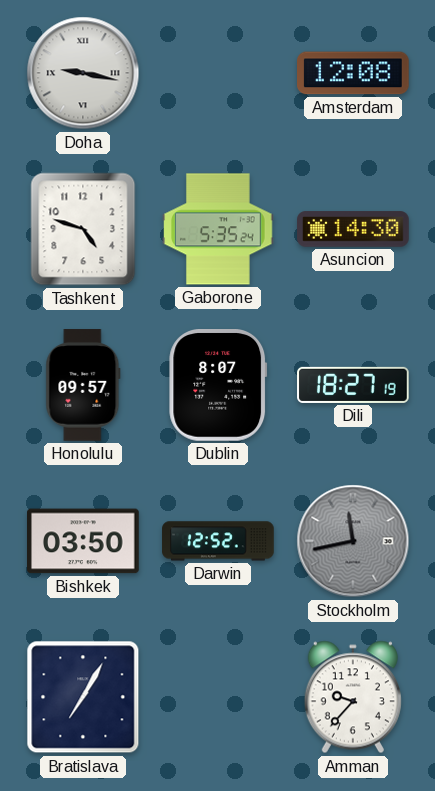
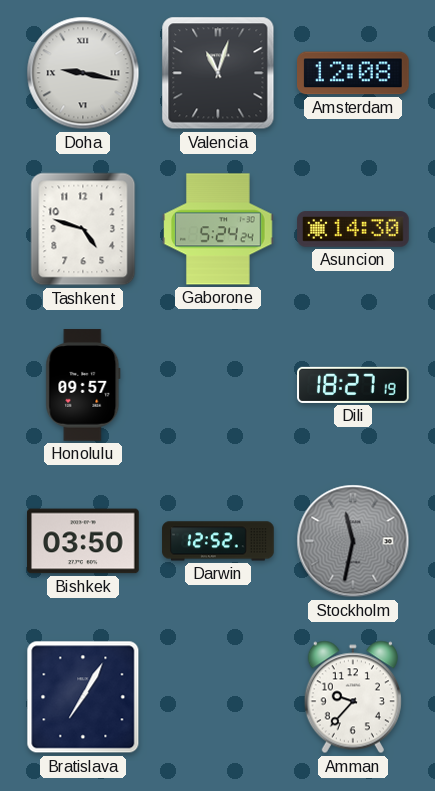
Valencia: none -> 11:03 (218, 73)
Gaborone: 5:35 -> 5:24 (218, 229)
Dublin: 8:07 -> none (218, 386)
Stockholm: 11:43 -> 11:32 (353, 541)
